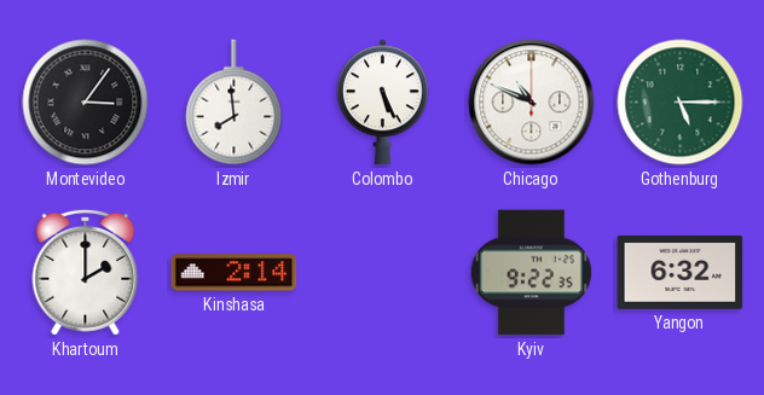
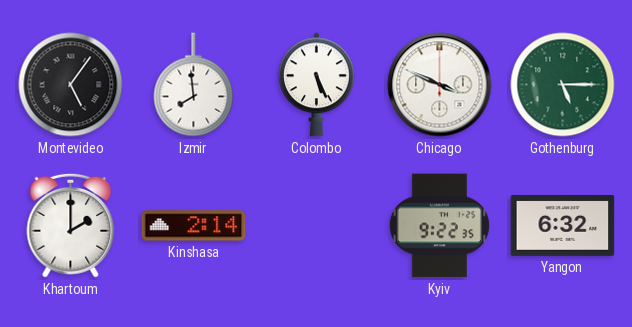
Montevideo: 3:06 -> 5:06 (71, 85)
Chicago: 10:49 -> 3:49 (440, 85)
